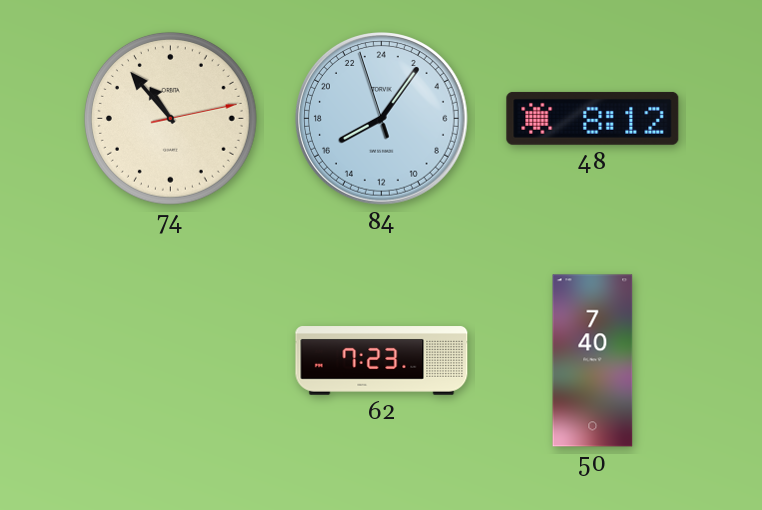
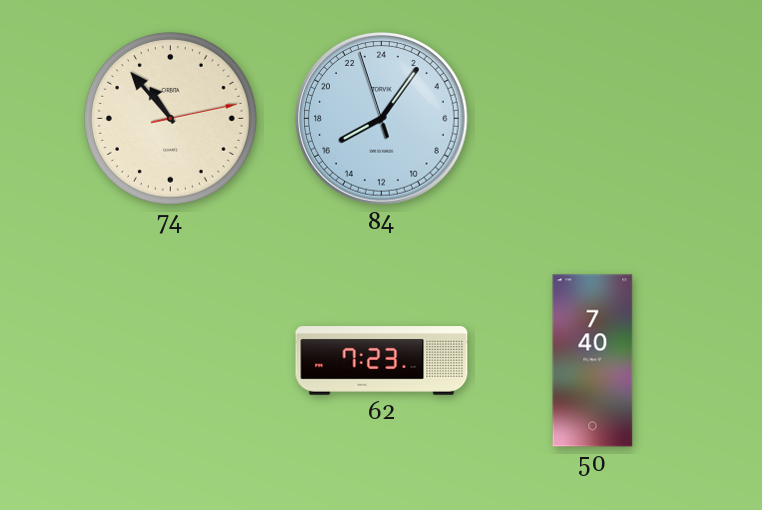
48: 8:12 -> none (593, 118)
